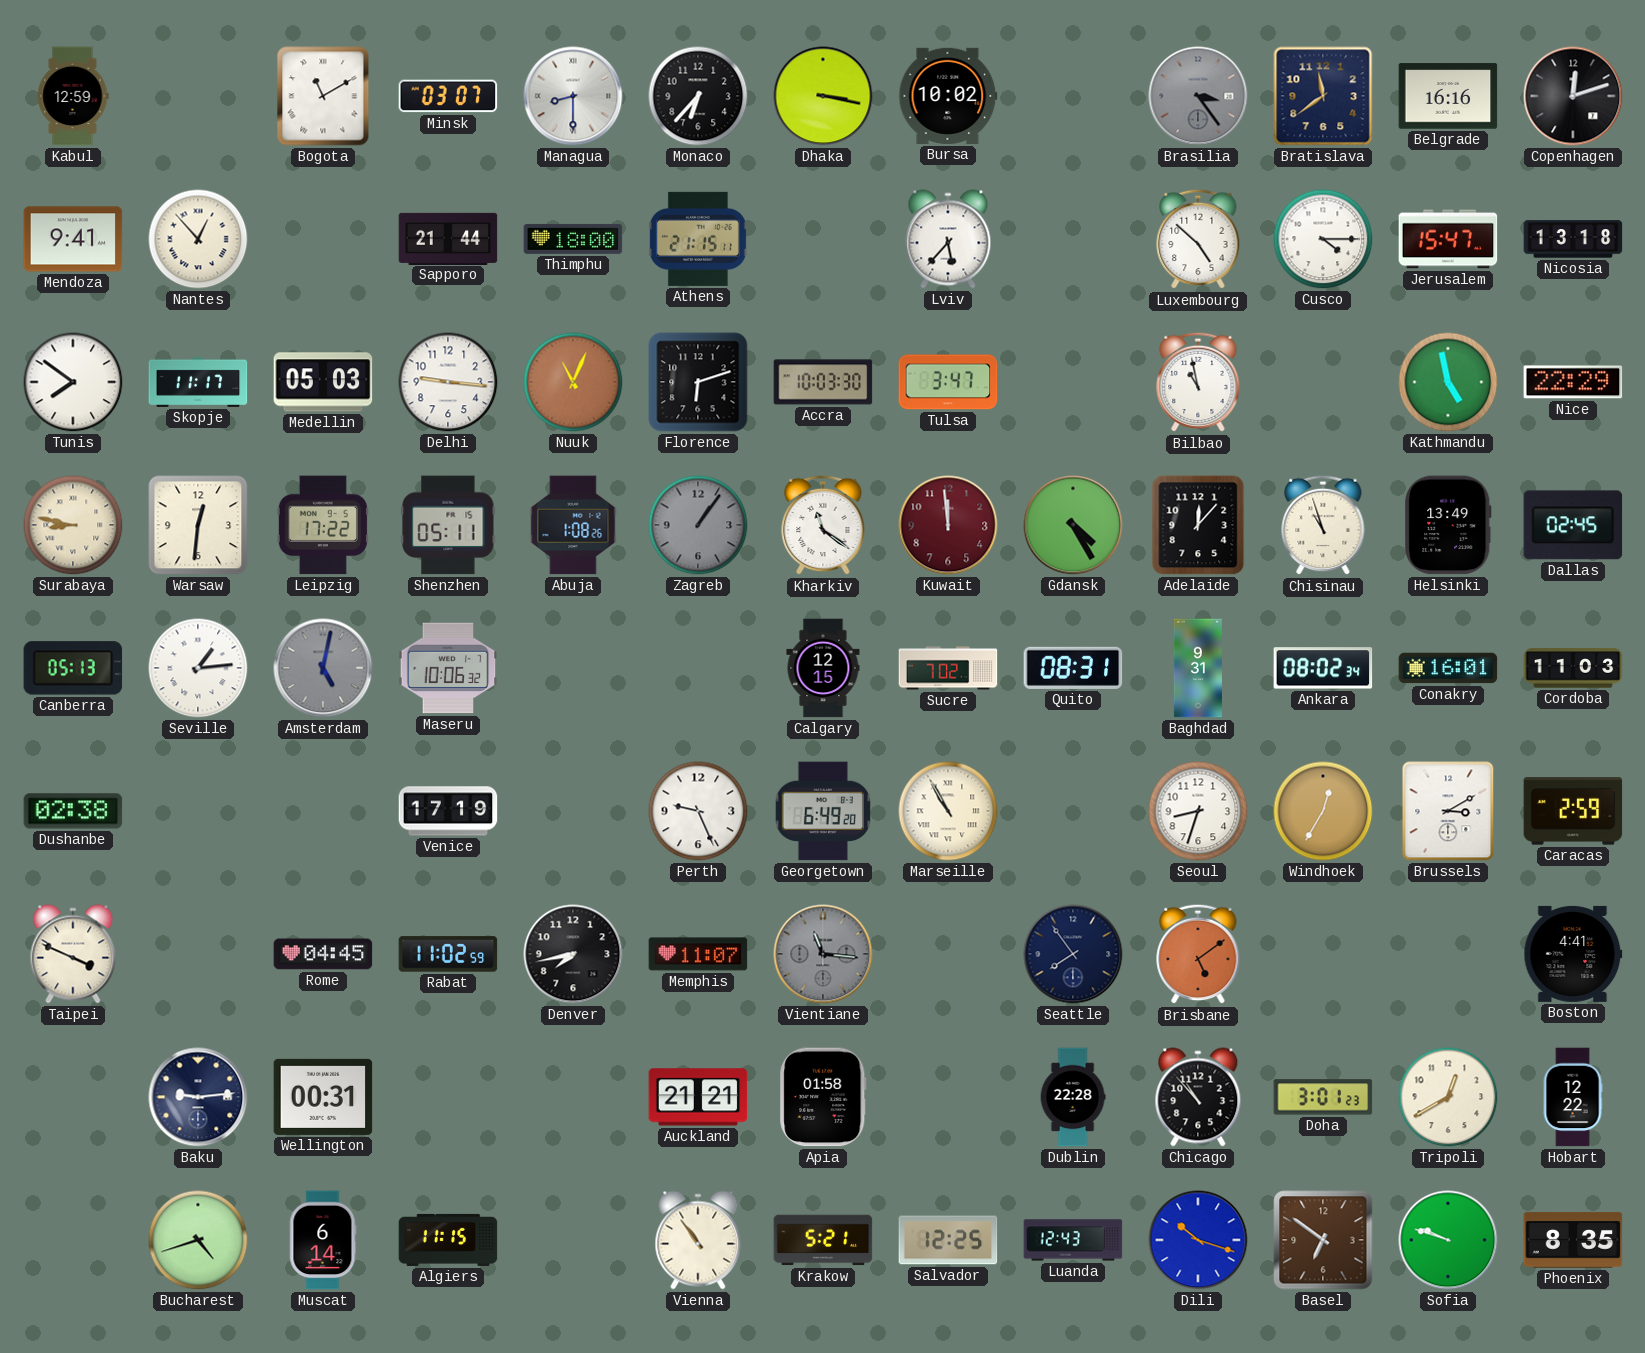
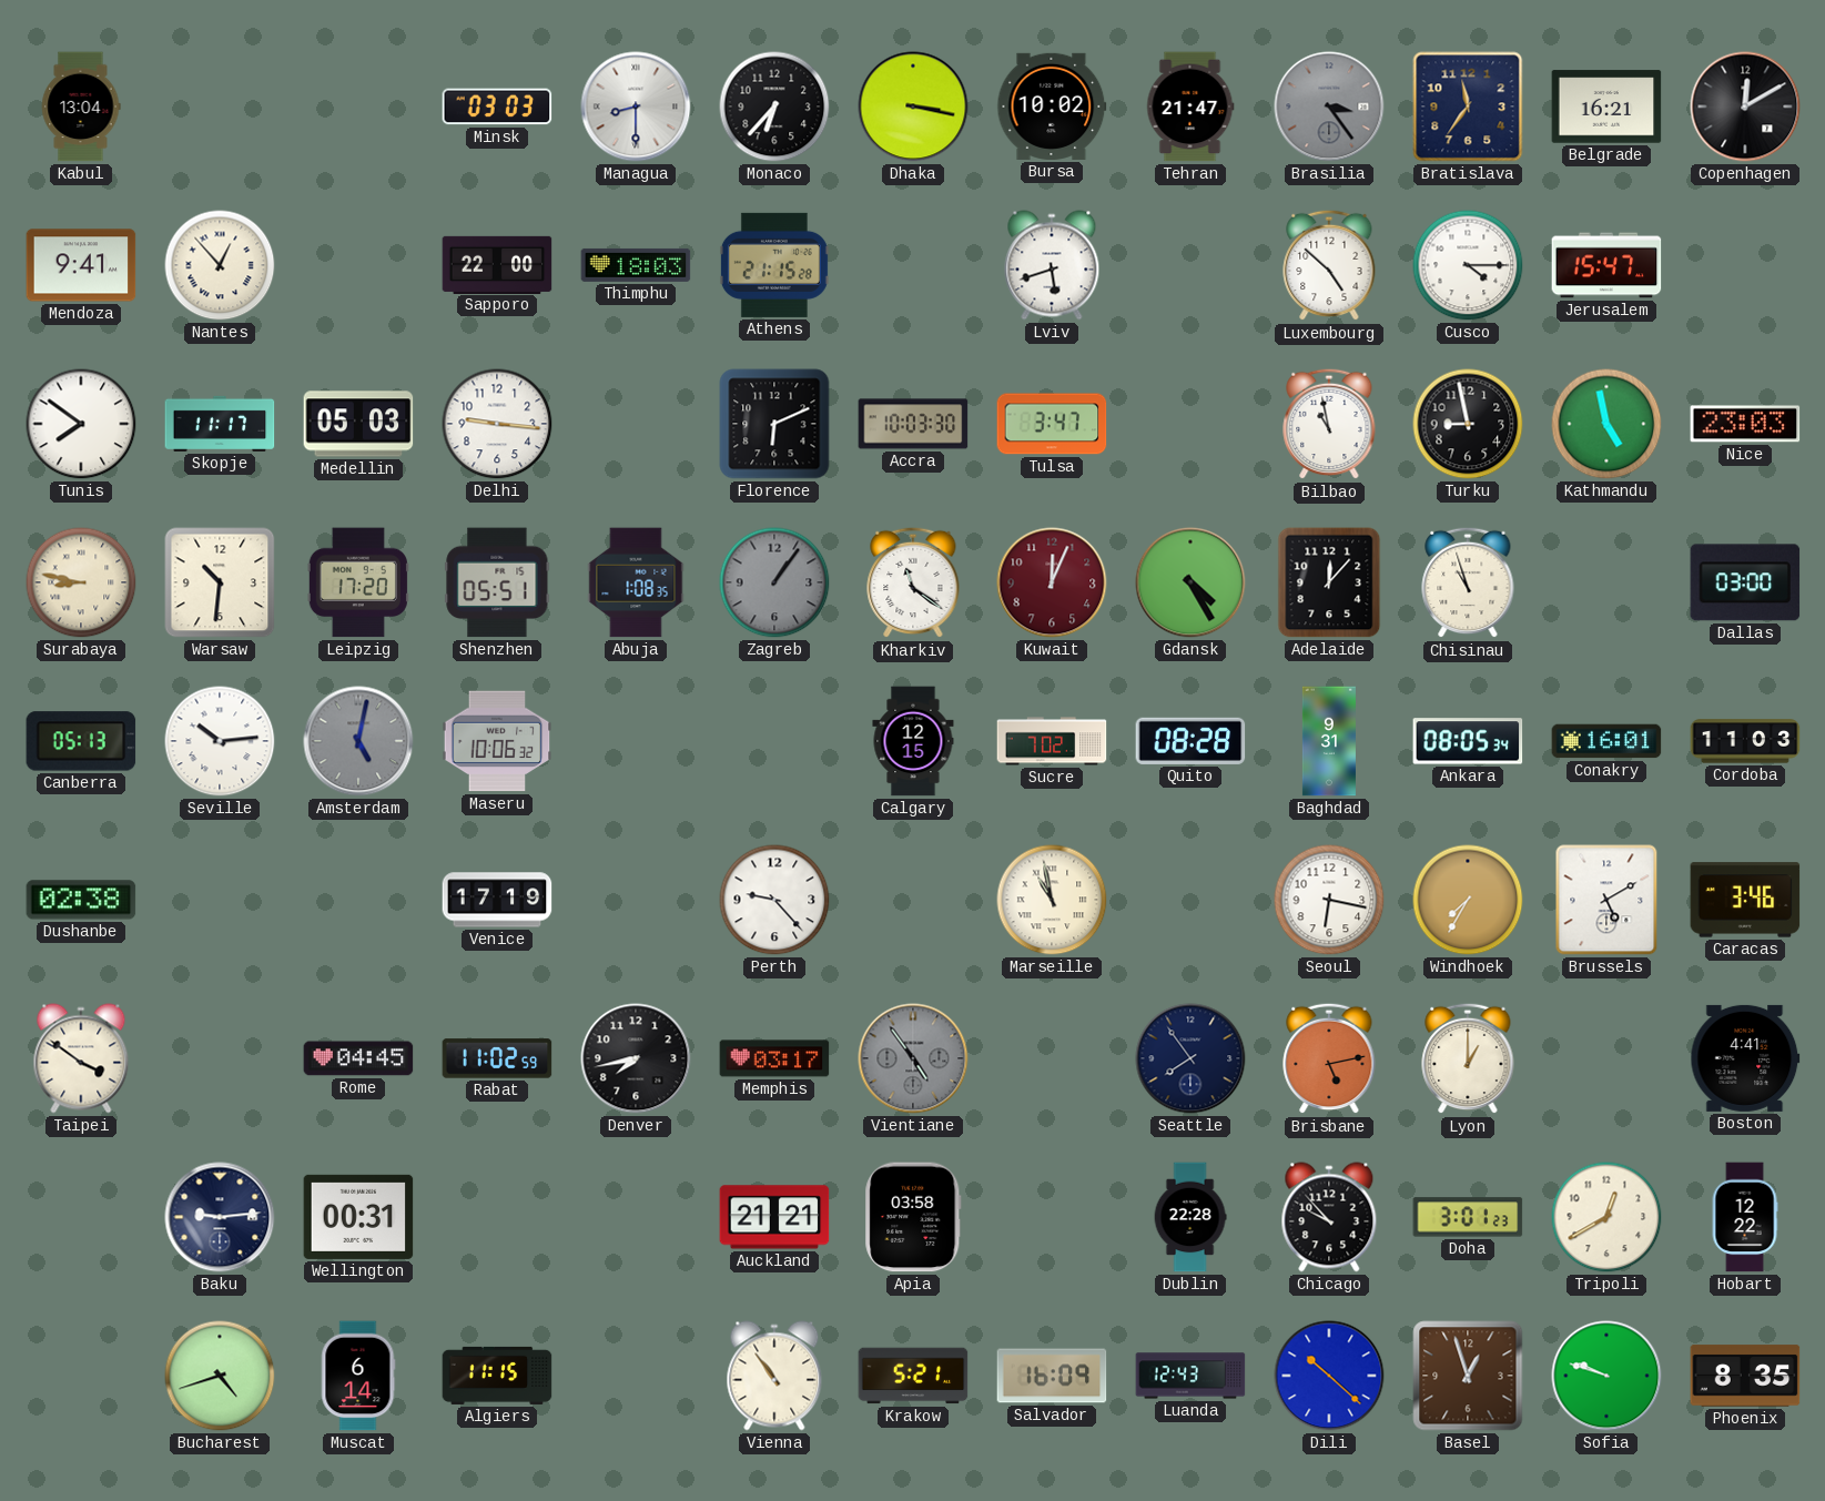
Kabul: 12:59 -> 13:04 (81, 107)
Bogota: 11:10 -> none (323, 96)
Minsk: 03:07 -> 03:03 (497, 107)
Tehran: none -> 21:47 (1190, 107)
Bratislava: 11:39 -> 11:36 (1468, 107)
Belgrade: 16:16 -> 16:21 (1606, 107)
Copenhagen: 12:12 -> 12:10 (1745, 107)
Sapporo: 21:44 -> 22:00 (497, 264)
Thimphu: 18:00 -> 18:03 (636, 265)
Athens: 21:15:11 -> 21:15:28 (774, 265)
Lviv: 5:37 -> 5:42 (1052, 265)
Nicosia: 13:18 -> none (1573, 239)
Nuuk: 11:04 -> none (573, 382)
Florence: 6:12 -> 6:11 (774, 424)
Turku: none -> 8:58 (1468, 424)
Nice: 22:29 -> 23:03 (1745, 424)
Warsaw: 12:31 -> 10:31 (220, 582)
Leipzig: 17:22 -> 17:20 (358, 582)
Shenzhen: 05:11 -> 05:51 (497, 582)
Abuja: 1:08:26 -> 1:08:35 (636, 582)
Kuwait: 11:59 -> 12:04 (1052, 582)
Helsinki: 13:49 -> none (1448, 525)
Dallas: 02:45 -> 03:00 (1745, 582)
Seville: 1:14 -> 10:14 (220, 741)
Quito: 08:31 -> 08:28 (1190, 741)
Ankara: 08:02 -> 08:05 (1468, 741)
Perth: 9:26 -> 9:23 (774, 900)
Georgetown: 6:49 -> none (822, 811)
Marseille: 10:55 -> 10:58 (1052, 900)
Seoul: 8:33 -> 6:17 (1329, 900)
Windhoek: 12:35 -> 7:35 (1468, 900)
Brussels: 3:10 -> 5:10 (1606, 900)
Caracas: 2:59 -> 3:46 (1745, 900)
Taipei: 3:49 -> 3:51 (81, 1058)
Memphis: 11:07 -> 03:17 (774, 1058)
Vientiane: 11:16 -> 4:54 (913, 1058)
Brisbane: 5:09 -> 5:13 (1329, 1058)
Lyon: none -> 1:00 (1468, 1058)
Apia: 01:58 -> 03:58 (913, 1217)
Chicago: 10:53 -> 9:53 (1329, 1217)
Salvador: 12:25 -> 16:09 (1052, 1376)
Dili: 10:18 -> 10:22 (1329, 1376)
Basel: 6:51 -> 12:57 (1468, 1376)
